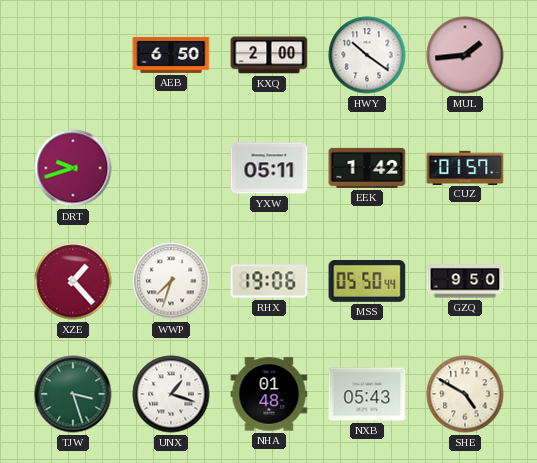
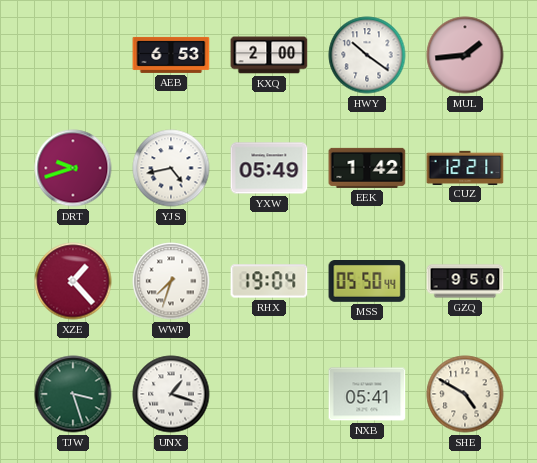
AEB: 6:50 -> 6:53 (171, 55)
YJS: none -> 4:43 (171, 168)
YXW: 05:11 -> 05:49 (269, 168)
CUZ: 01:57 -> 12:21 (465, 167)
RHX: 19:06 -> 19:04 (269, 281)
NHA: 01:48 -> none (269, 394)
NXB: 05:43 -> 05:41 (367, 394)
